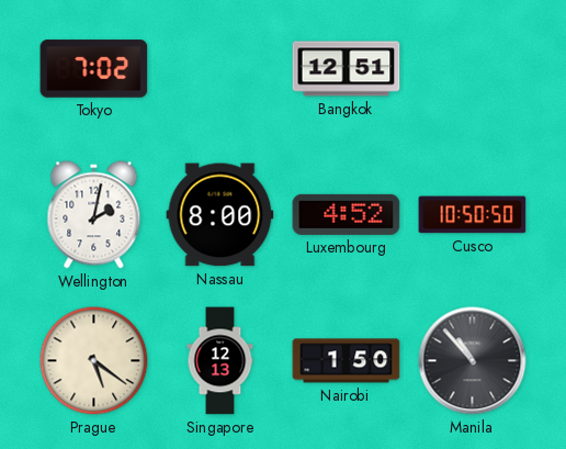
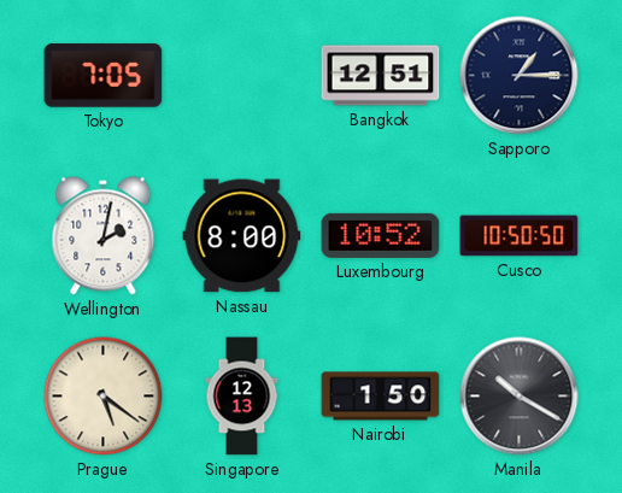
Tokyo: 7:02 -> 7:05 (104, 76)
Sapporo: none -> 1:15 (520, 76)
Luxembourg: 4:52 -> 10:52 (381, 235)
Manila: 10:53 -> 10:20 (520, 397)
